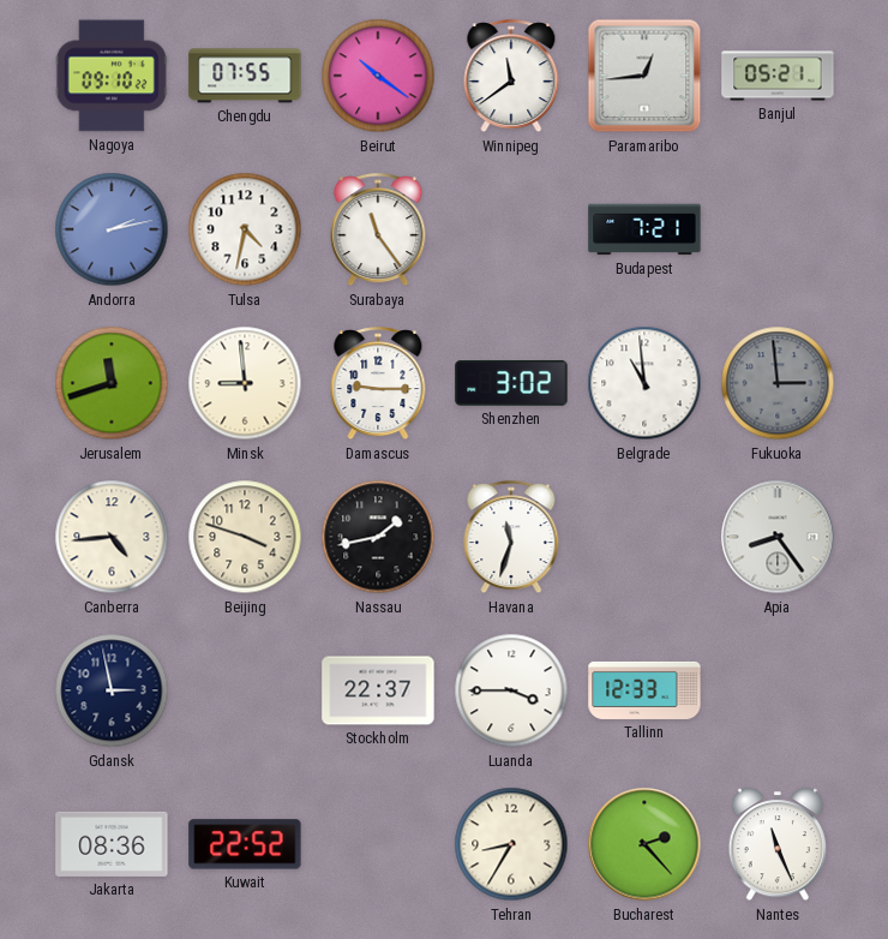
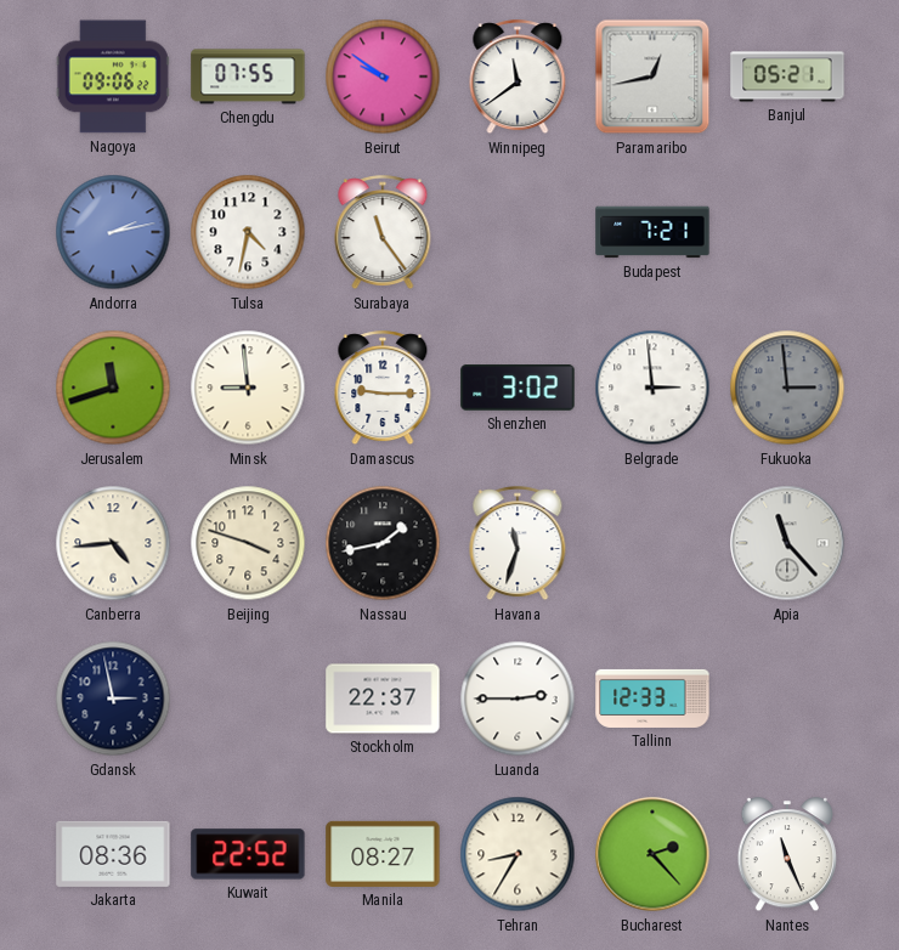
Nagoya: 09:10 -> 09:06 (113, 77)
Beirut: 10:21 -> 9:51 (383, 77)
Paramaribo: 12:44 -> 12:43 (652, 77)
Belgrade: 10:59 -> 2:59 (652, 388)
Apia: 8:24 -> 11:23 (787, 543)
Luanda: 3:45 -> 2:45 (518, 699)
Manila: none -> 08:27 (383, 854)
